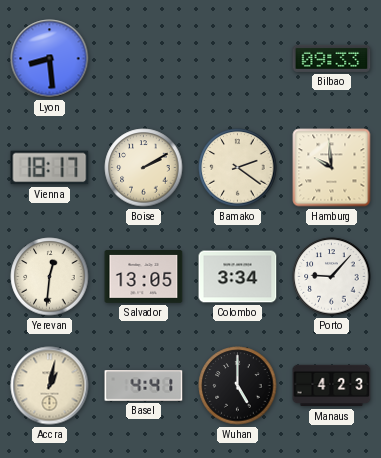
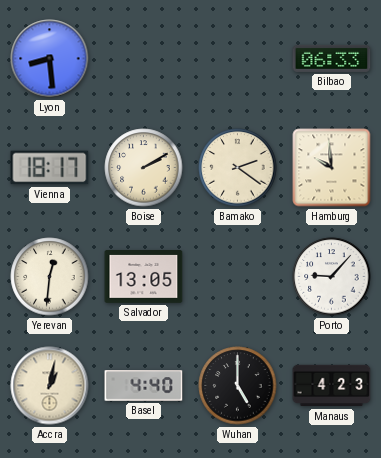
Bilbao: 09:33 -> 06:33 (332, 58)
Colombo: 3:34 -> none (238, 277)
Basel: 4:41 -> 4:40 (144, 386)
